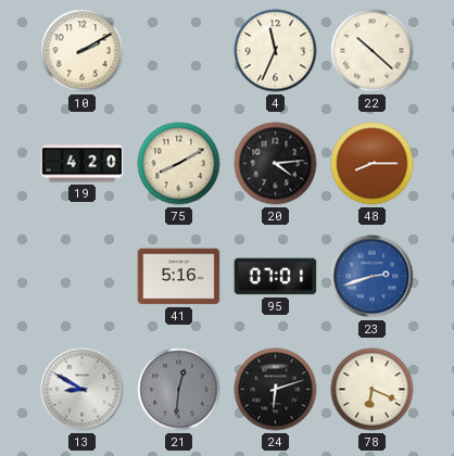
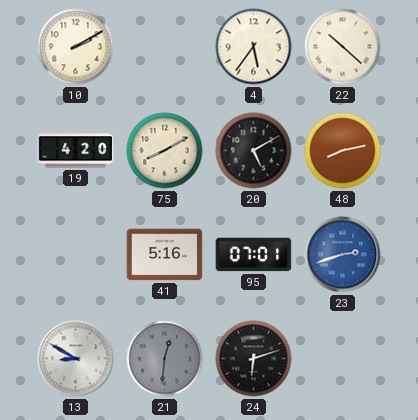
4: 11:34 -> 5:36 (254, 47)
20: 4:14 -> 5:10 (254, 151)
48: 8:15 -> 8:13 (343, 151)
78: 6:19 -> none (373, 390)
